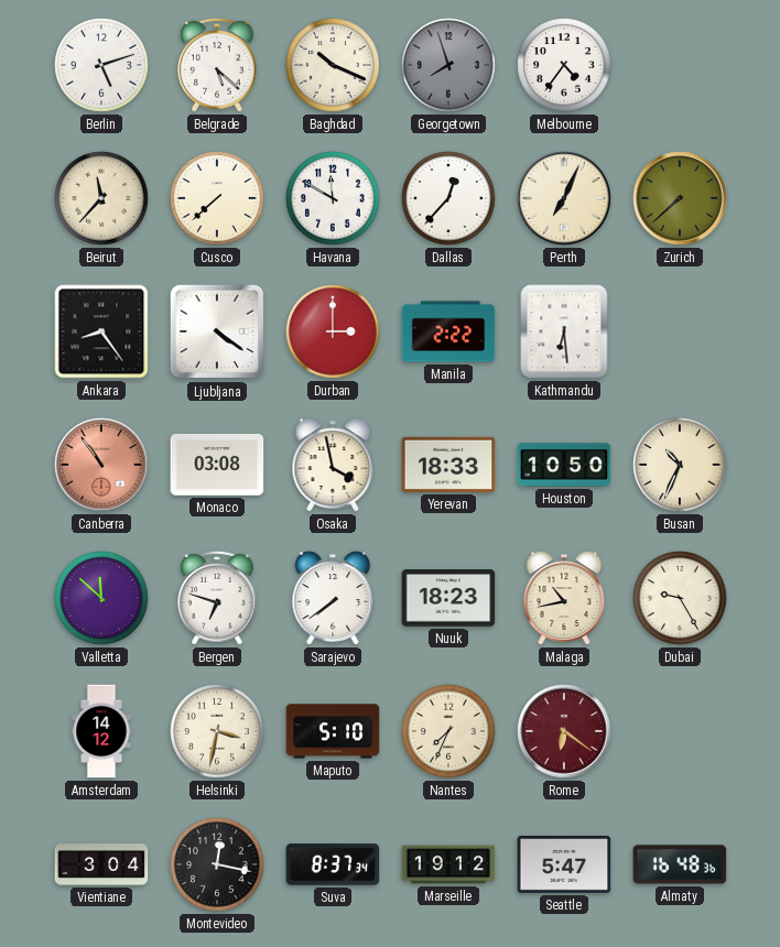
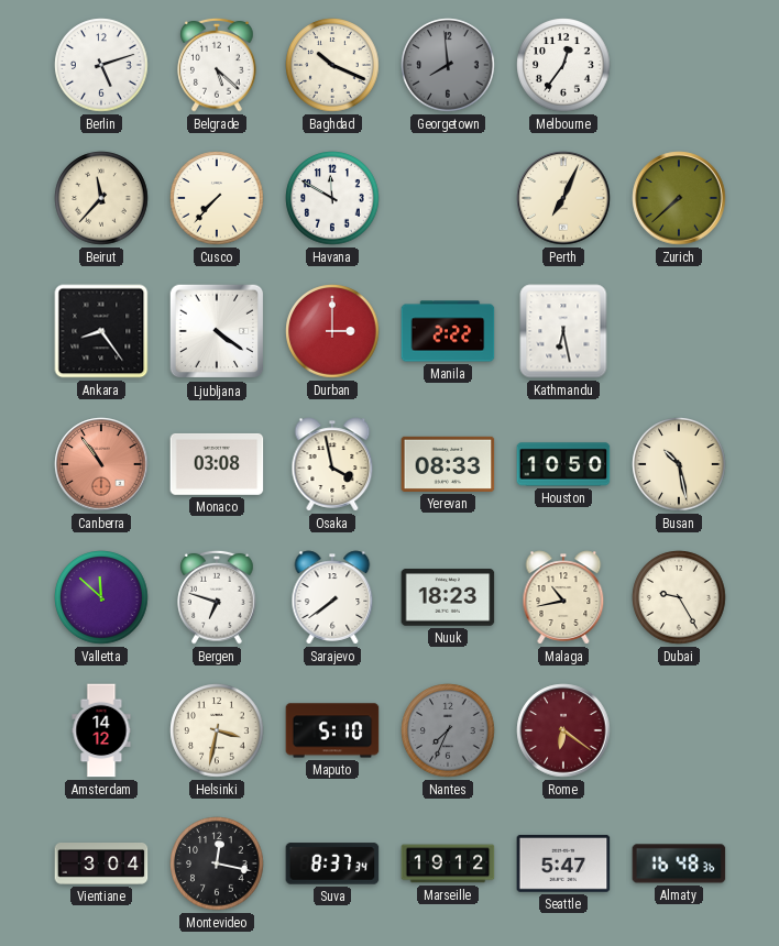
Georgetown: 7:57 -> 7:59 (448, 65)
Melbourne: 4:36 -> 12:36 (563, 65)
Cusco: 7:38 -> 7:37 (217, 198)
Dallas: 12:37 -> none (448, 198)
Kathmandu: 6:29 -> 6:28 (563, 331)
Yerevan: 18:33 -> 08:33 (448, 464)
Busan: 10:34 -> 10:28 (679, 464)
Nantes dial: cream -> grey (448, 730)
